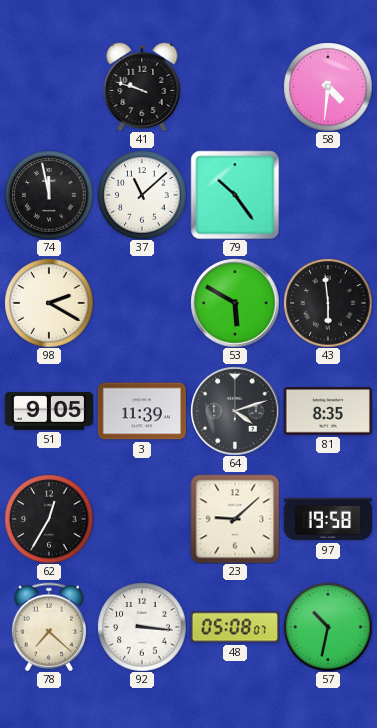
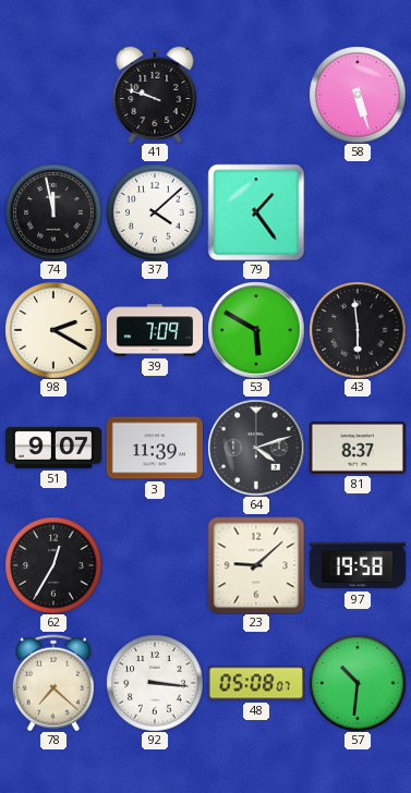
58: 4:31 -> 5:27 (358, 95)
37: 11:08 -> 4:08 (155, 212)
79: 10:24 -> 1:24 (256, 212)
39: none -> 7:09 (154, 330)
51: 9:05 -> 9:07 (53, 448)
81: 8:35 -> 8:37 (358, 449)
57: 10:32 -> 10:31 (358, 683)
